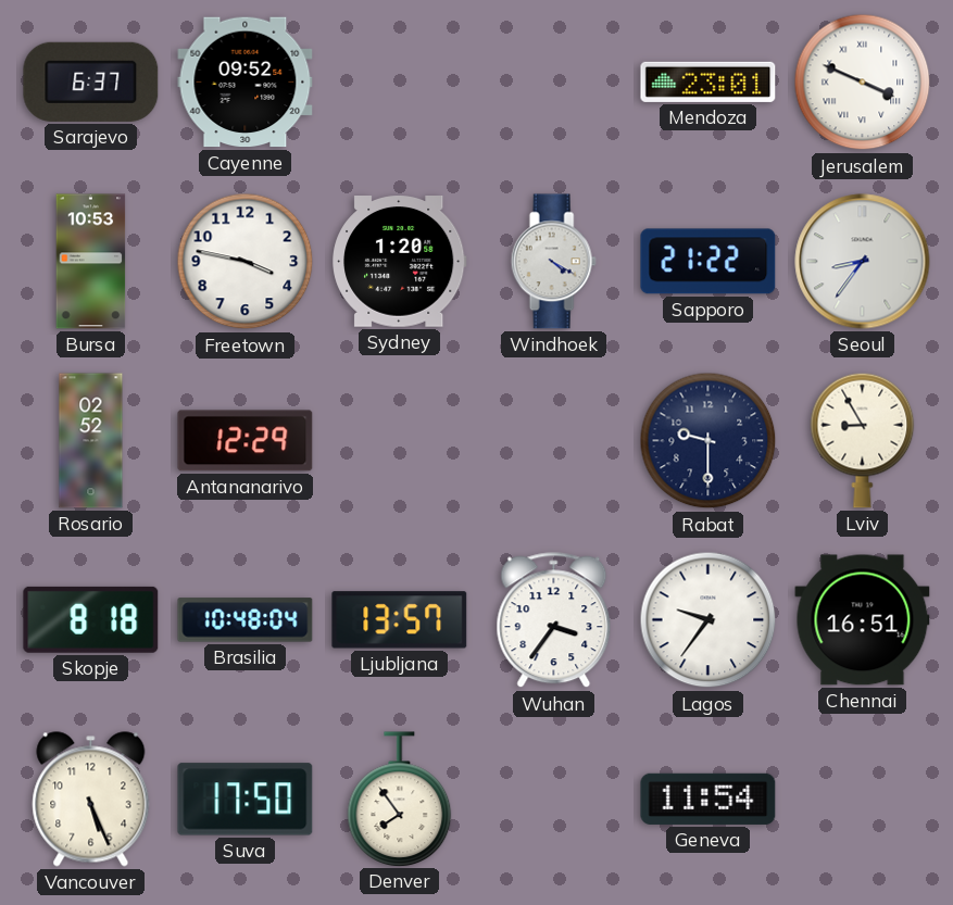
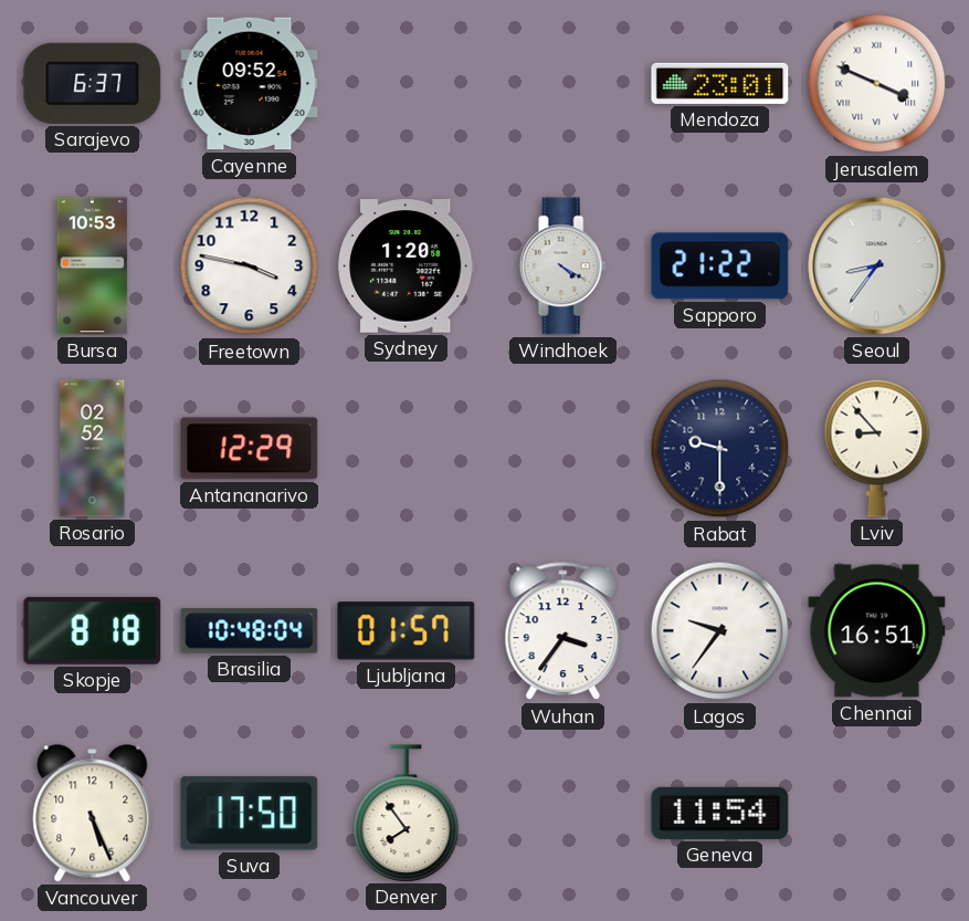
Lviv: 8:55 -> 8:53 (877, 448)
Ljubljana: 13:57 -> 01:57 (407, 631)
